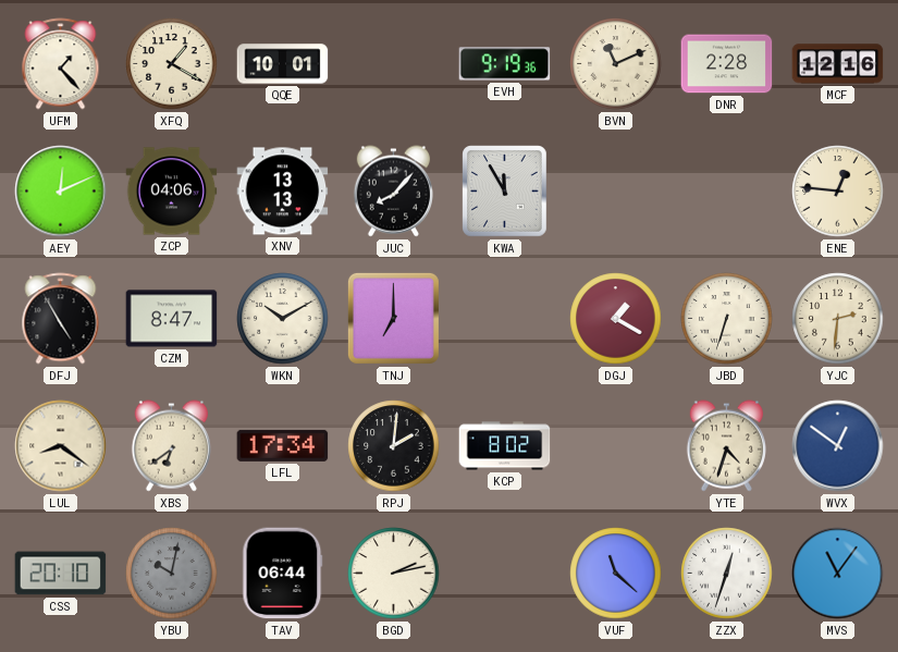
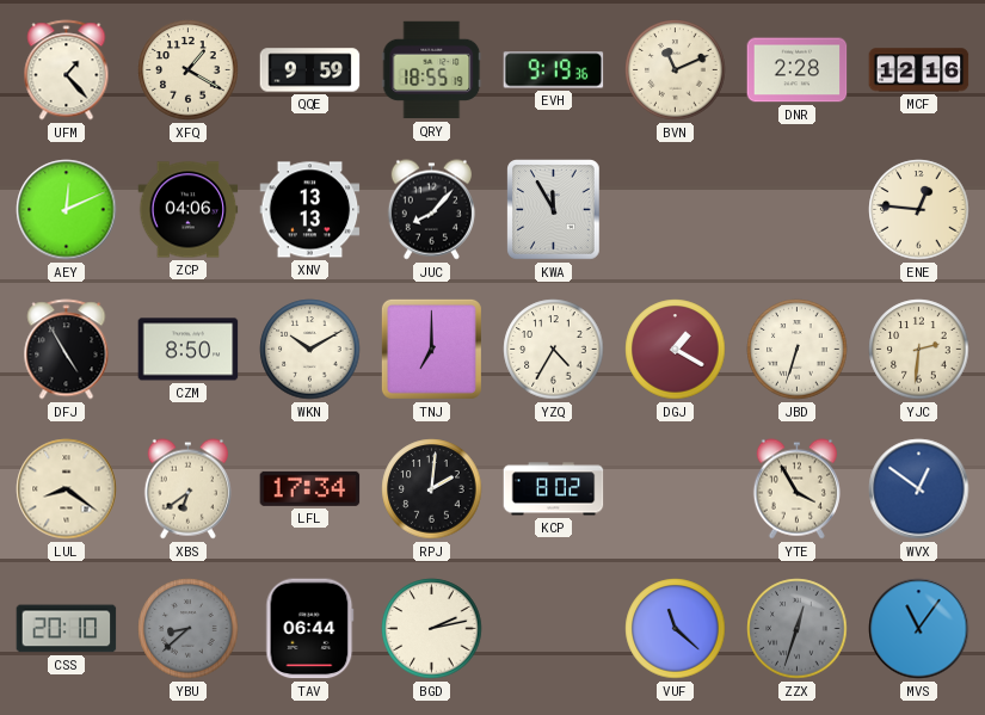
QQE: 10:01 -> 9:59 (310, 70)
QRY: none -> 18:55 (432, 70)
CZM: 8:47 -> 8:50 (189, 350)
YZQ: none -> 4:35 (554, 350)
YTE: 4:33 -> 3:55 (796, 489)
YBU: 10:02 -> 8:38 (189, 629)
ZZX dial: white -> grey (798, 629)
